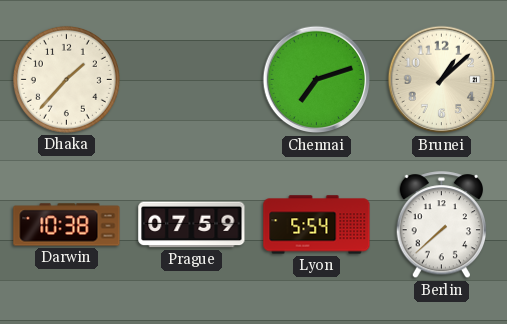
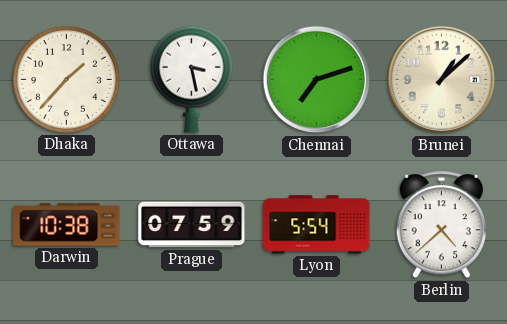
Ottawa: none -> 3:28 (191, 79)
Berlin: 7:38 -> 4:38 (441, 225)
